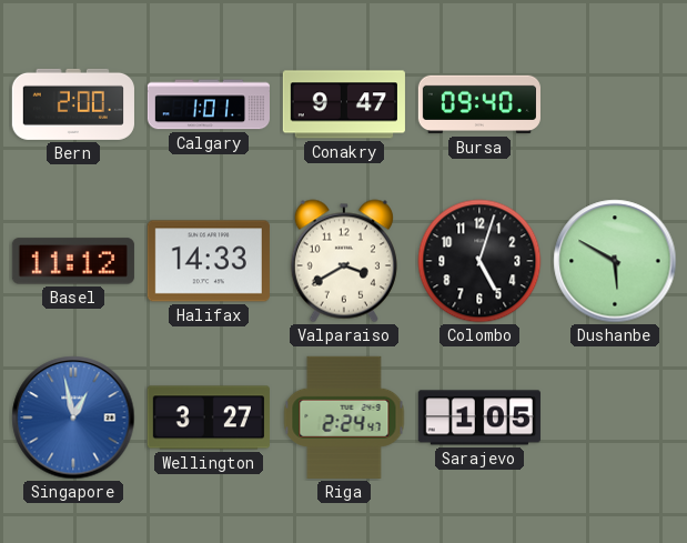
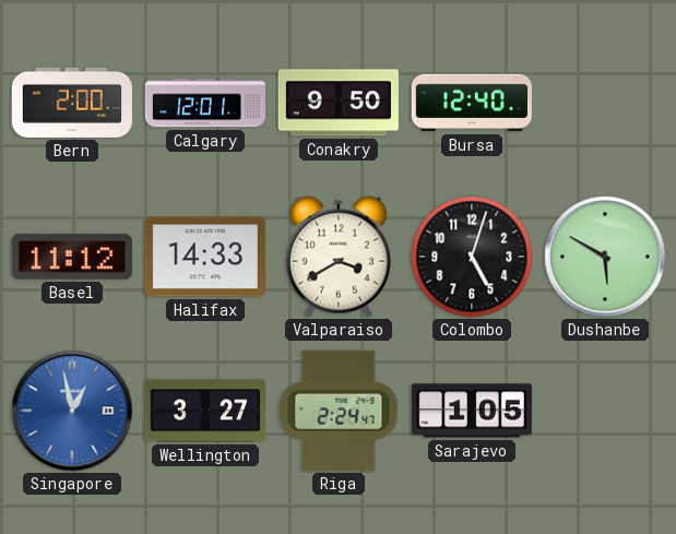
Calgary: 1:01 -> 12:01 (204, 103)
Conakry: 9:47 -> 9:50 (339, 103)
Bursa: 09:40 -> 12:40 (472, 103)
